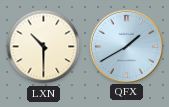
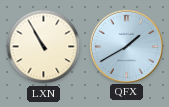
LXN: 10:30 -> 10:55 (44, 47)
